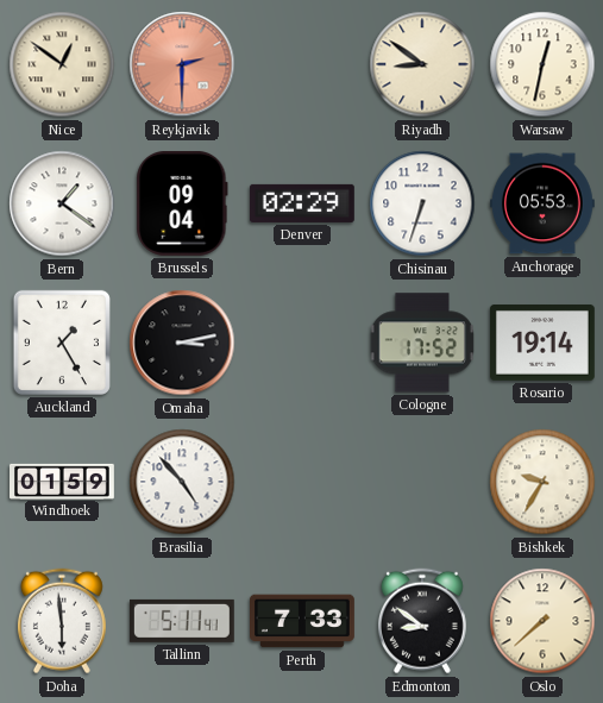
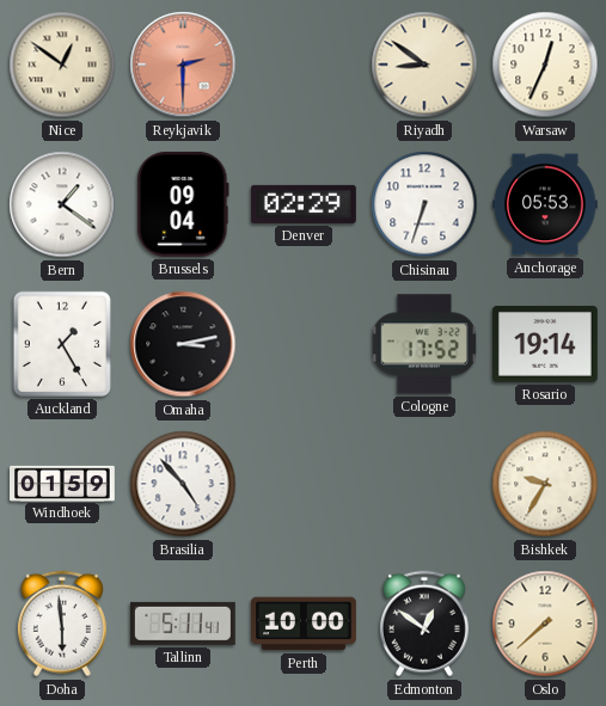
Warsaw: 12:32 -> 12:34 (545, 65)
Perth: 7:33 -> 10:00 (305, 624)
Edmonton: 8:51 -> 12:51 (424, 624)
